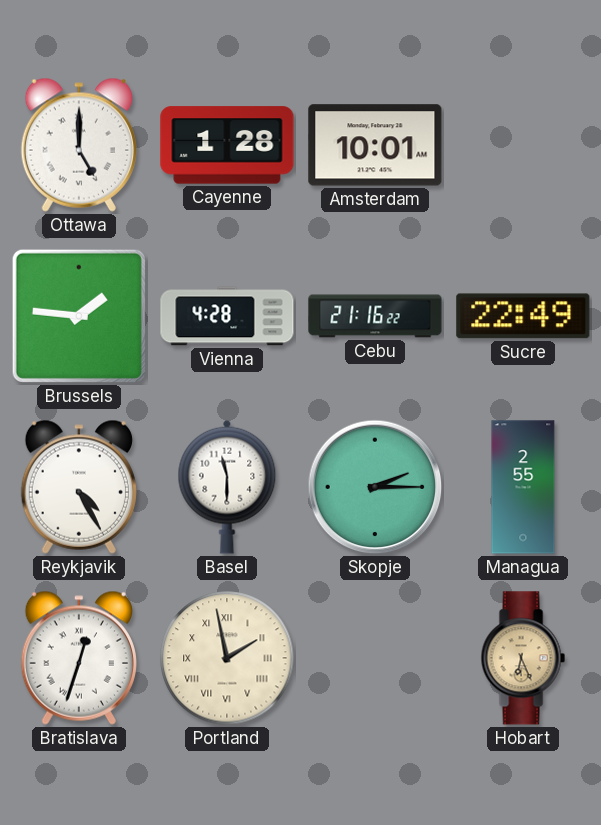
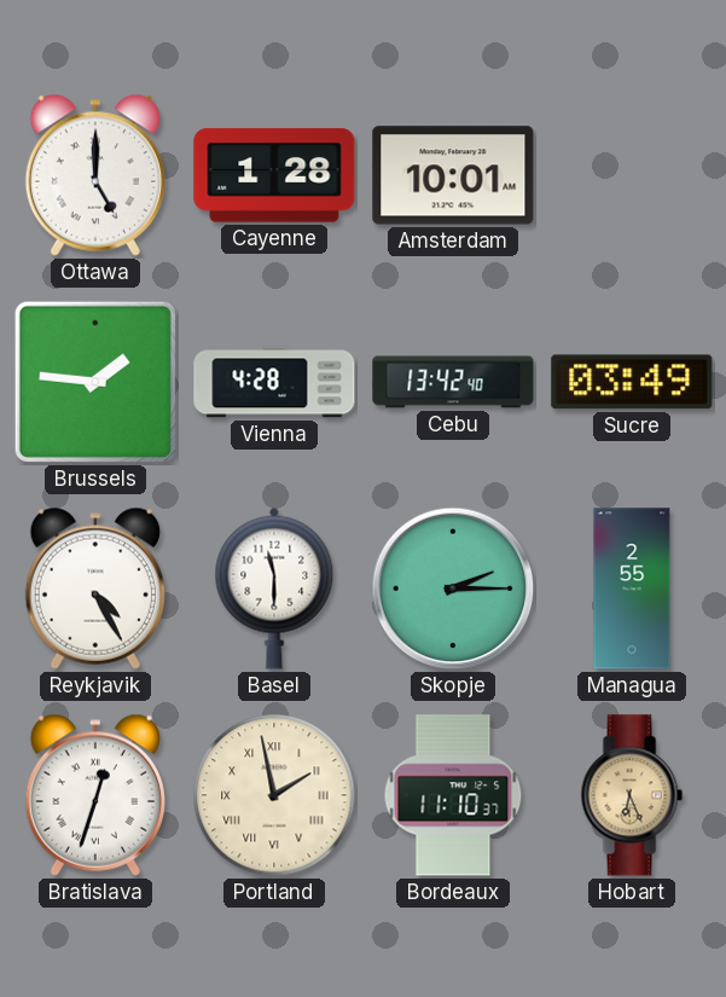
Cebu: 21:16 -> 13:42 (453, 382)
Sucre: 22:49 -> 03:49 (632, 382)
Bordeaux: none -> 11:10 (453, 795)
